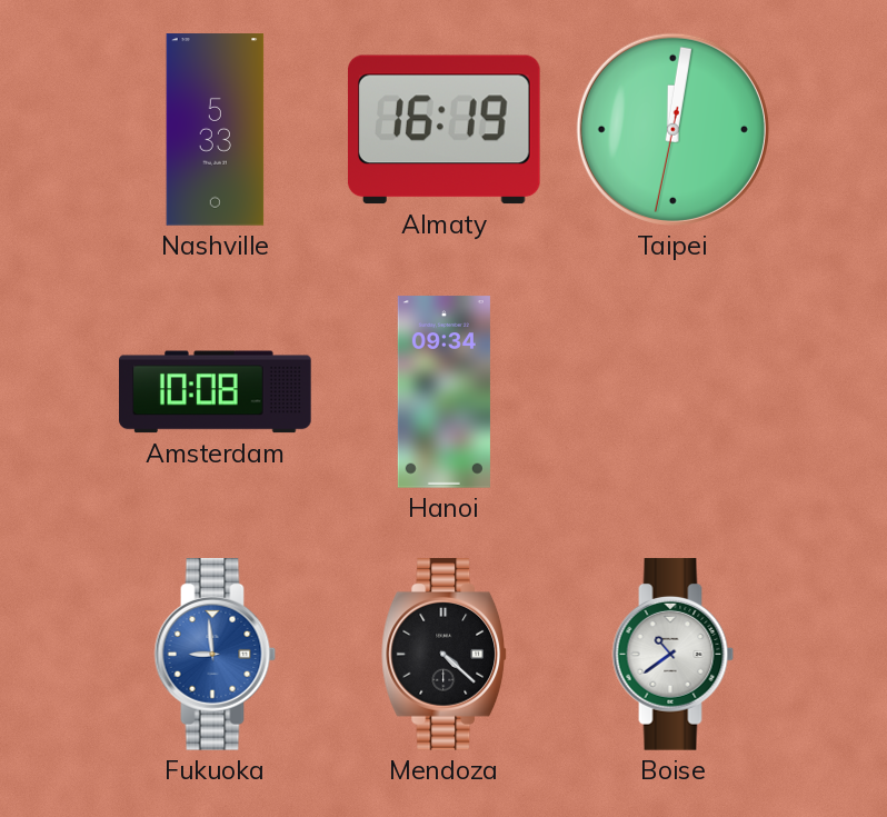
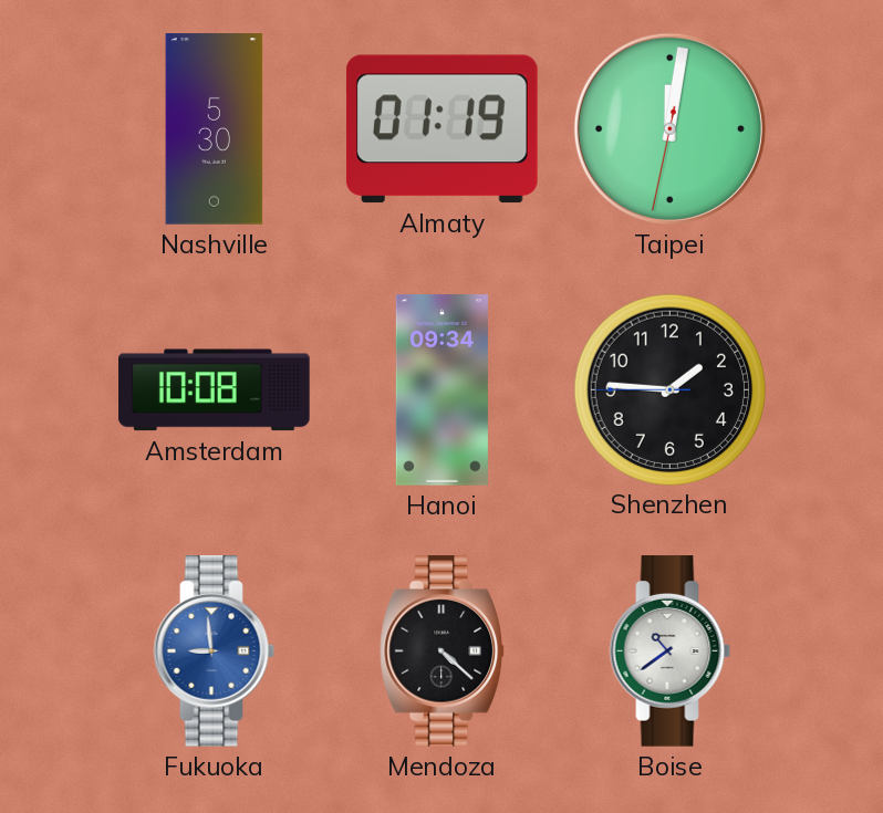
Nashville: 5:33 -> 5:30 (215, 129)
Almaty: 16:19 -> 01:19 (442, 129)
Shenzhen: none -> 1:45 (669, 389)
